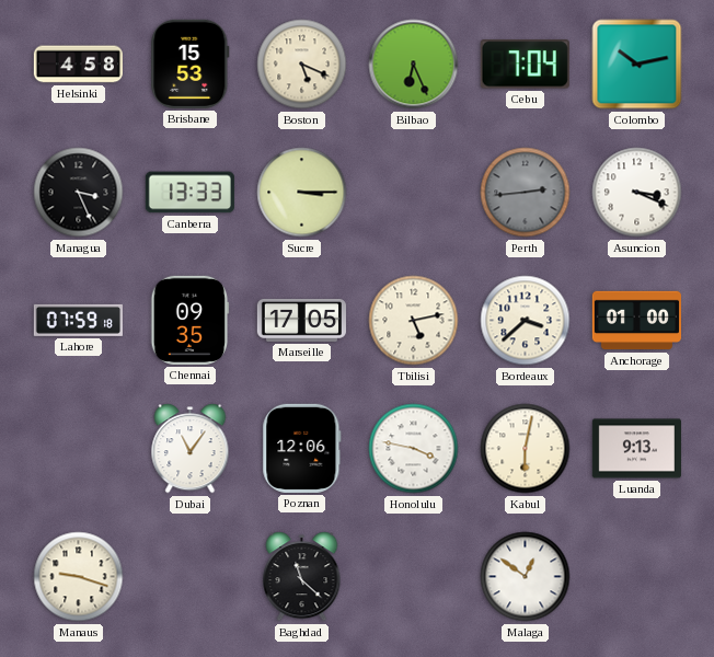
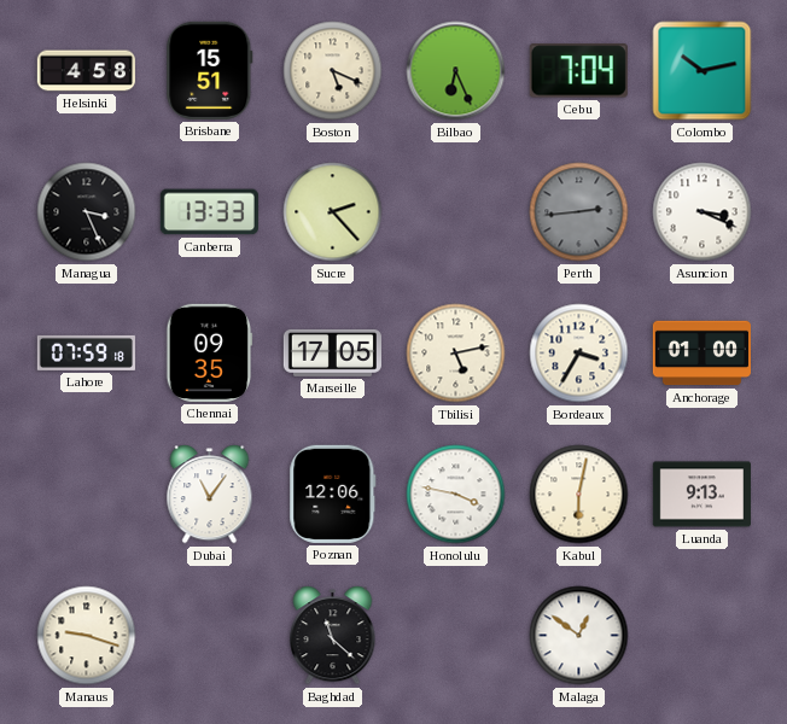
Brisbane: 15:53 -> 15:51 (210, 70)
Sucre: 3:15 -> 2:23 (333, 212)
Bordeaux: 3:38 -> 3:35 (579, 354)
